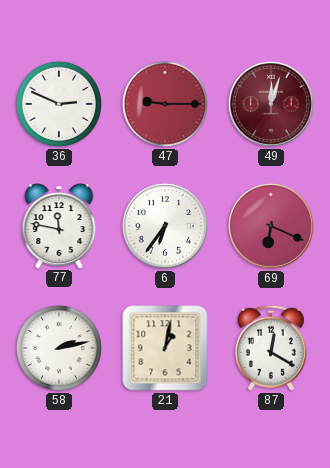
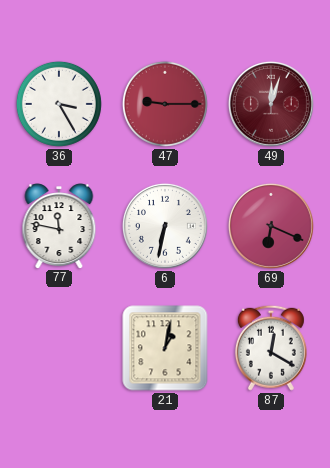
36: 2:49 -> 3:25 (59, 104)
6: 6:36 -> 6:32 (165, 226)
58: 2:13 -> none (59, 348)
